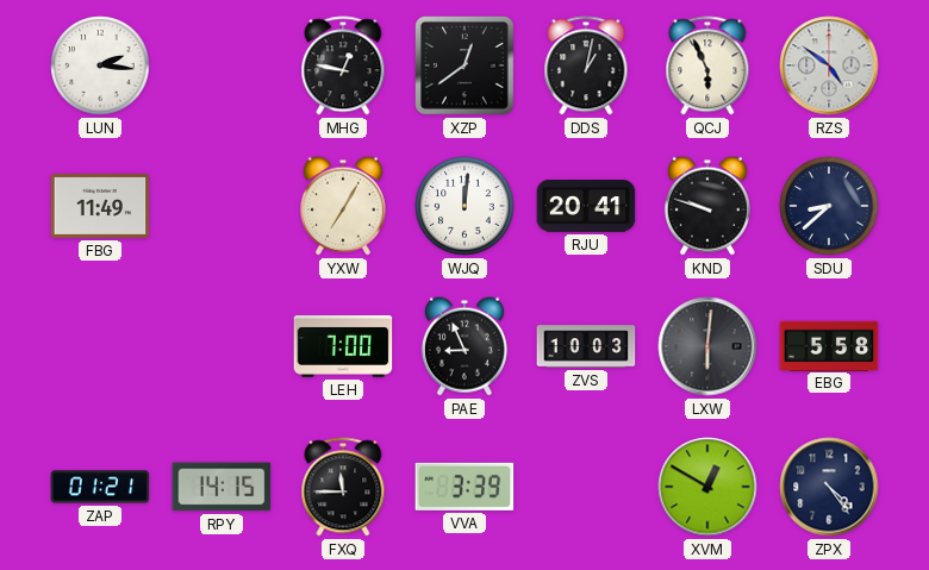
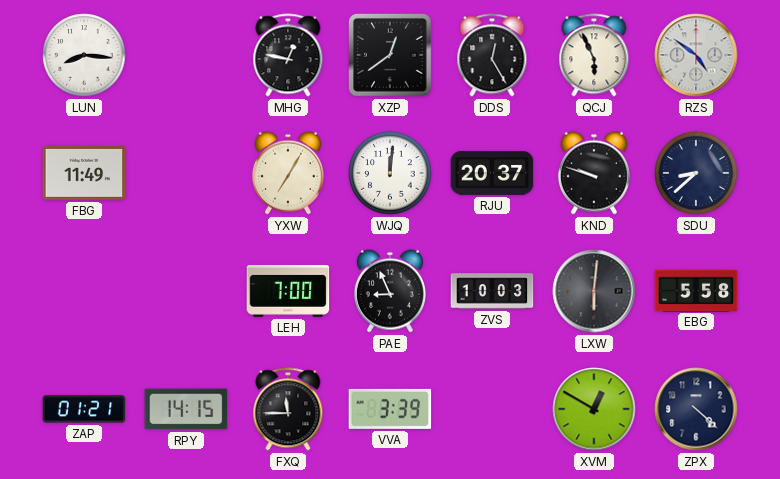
LUN: 2:16 -> 8:16 (84, 55)
DDS: 1:02 -> 12:25 (492, 55)
RJU: 20:41 -> 20:37 (492, 173)
ZPX: 4:24 -> 4:22 (696, 409)
